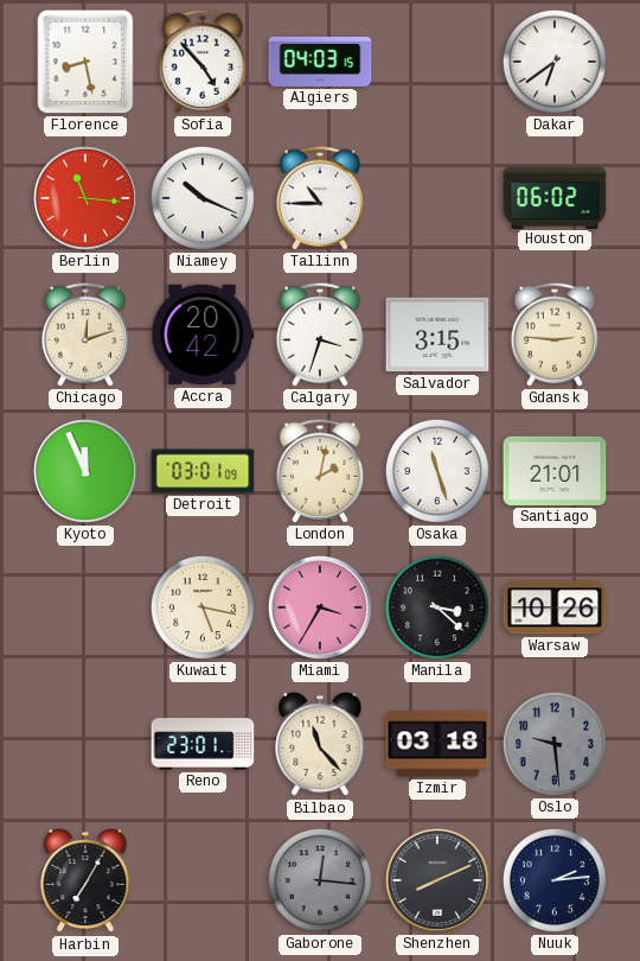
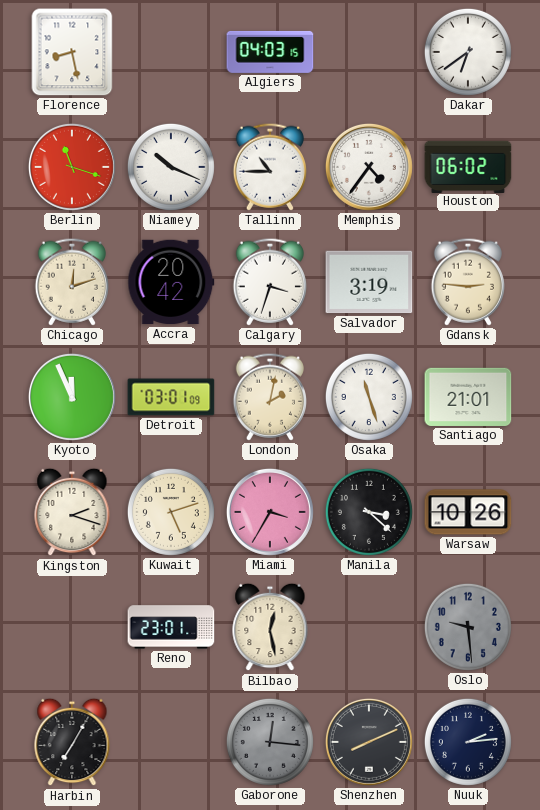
Sofia: 4:53 -> none (201, 62)
Berlin: 11:16 -> 11:18 (72, 167)
Memphis: none -> 4:36 (369, 167)
Salvador: 3:15 -> 3:19 (369, 282)
Kingston: none -> 2:18 (72, 512)
Kuwait: 5:17 -> 5:12 (171, 512)
Bilbao: 11:23 -> 12:28 (270, 627)
Izmir: 03:18 -> none (437, 744)
